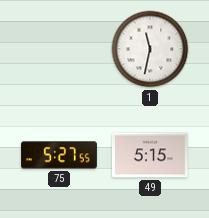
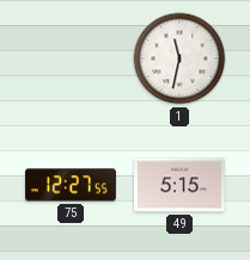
75: 5:27 -> 12:27 (72, 185)
